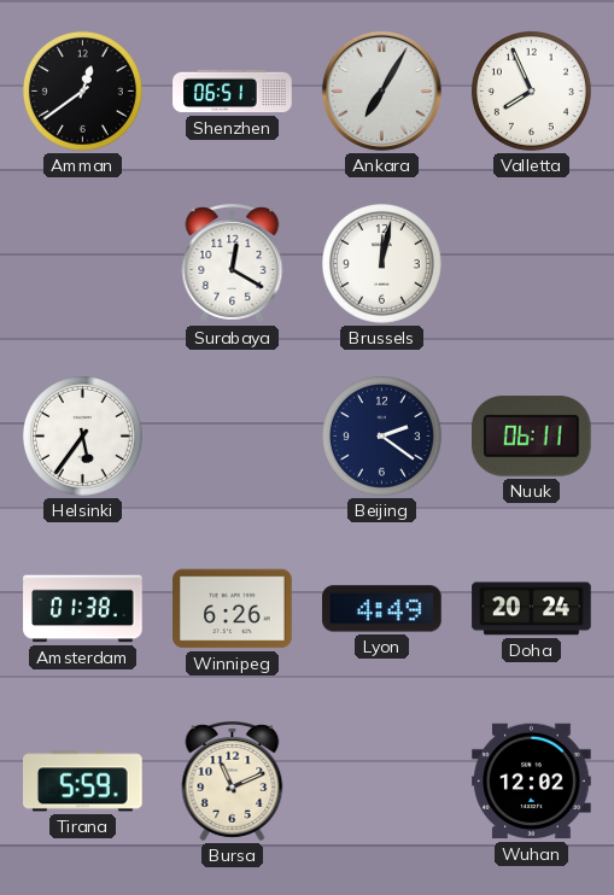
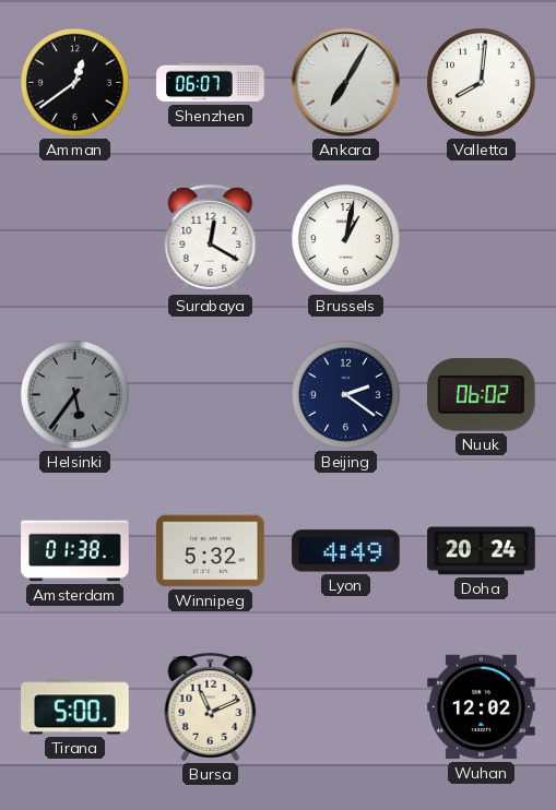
Shenzhen: 06:51 -> 06:07 (211, 83)
Valletta: 7:56 -> 8:01 (481, 82)
Brussels: 12:02 -> 1:02 (345, 238)
Helsinki dial: white -> grey (74, 394)
Nuuk: 06:11 -> 06:02 (482, 395)
Winnipeg: 6:26 -> 5:32 (211, 551)
Tirana: 5:59 -> 5:00 (75, 707)
